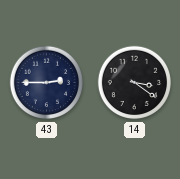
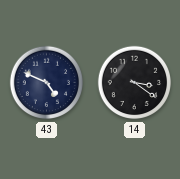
43: 2:45 -> 4:49 (47, 83)
